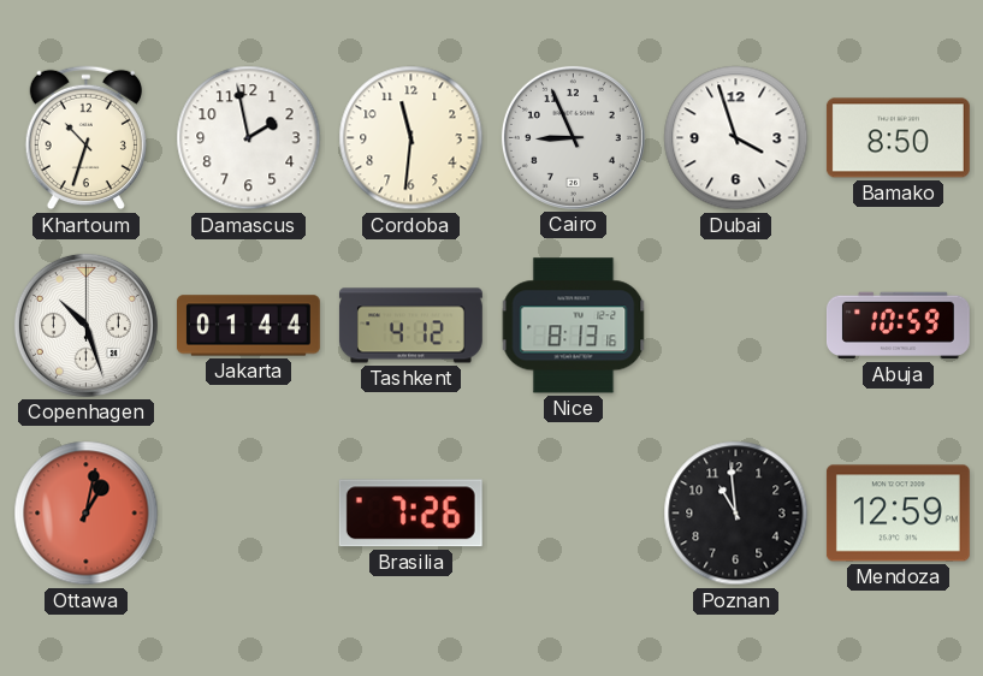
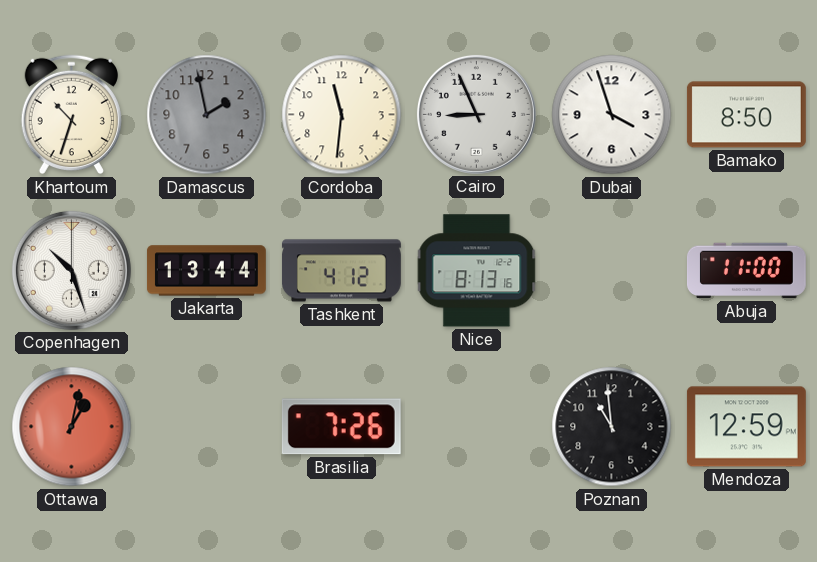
Damascus dial: white -> grey (207, 115)
Jakarta: 01:44 -> 13:44 (206, 271)
Abuja: 10:59 -> 11:00 (746, 271)
